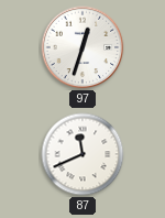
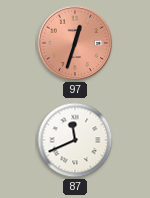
97 dial: white -> salmon (75, 43)
